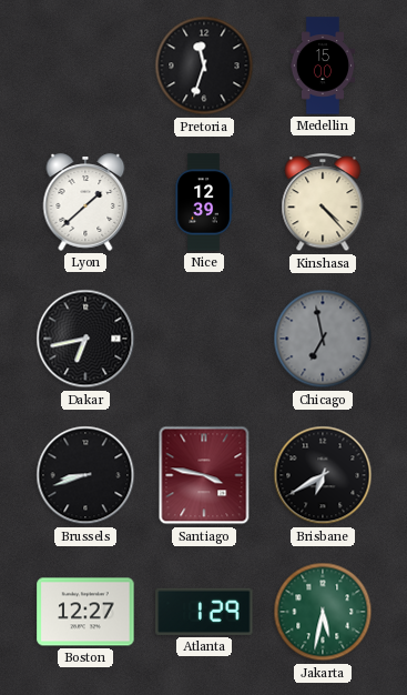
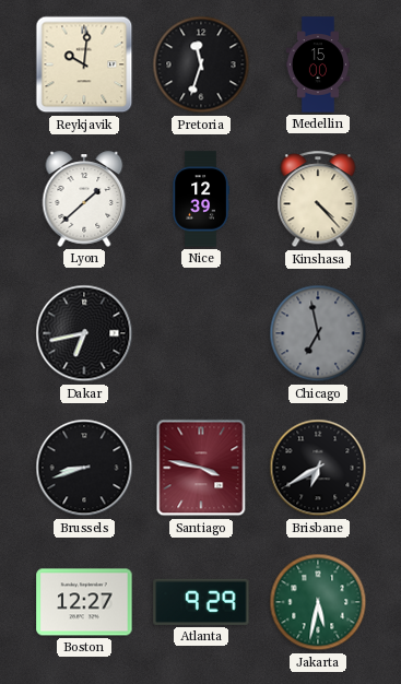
Reykjavik: none -> 10:01 (84, 64)
Atlanta: 1:29 -> 9:29 (201, 602)
